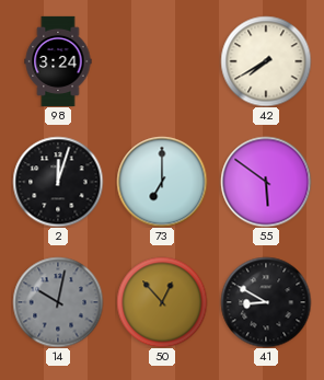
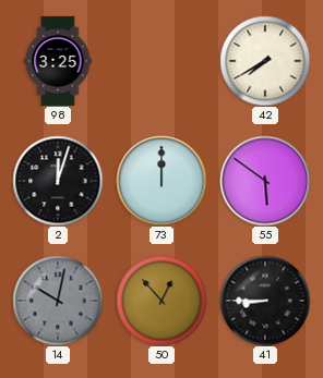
98: 3:24 -> 3:25 (58, 61)
73: 7:00 -> 12:00 (161, 181)
41: 8:50 -> 8:45 (265, 301)
